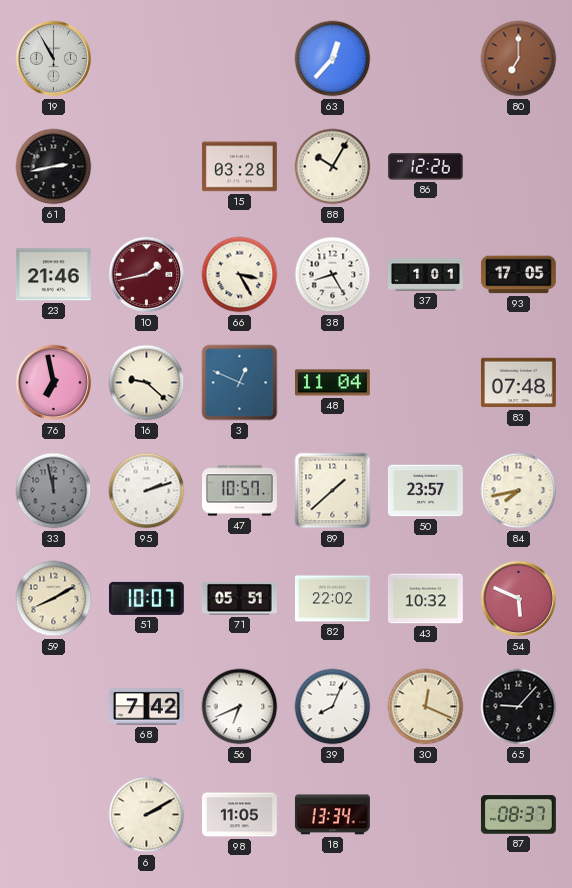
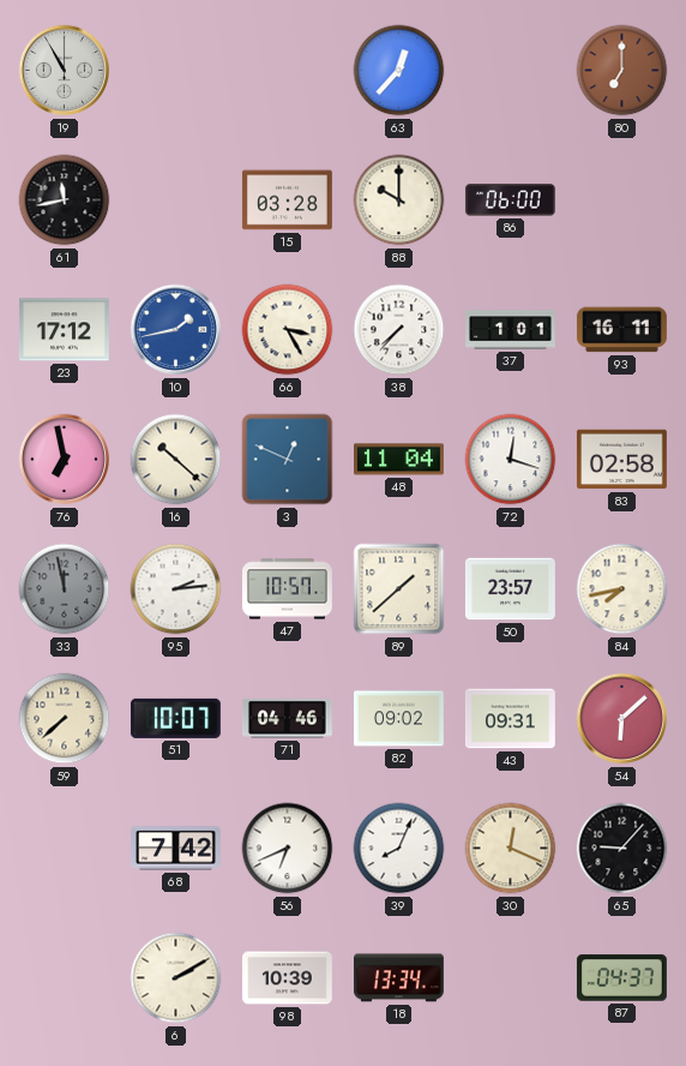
61: 2:43 -> 11:43 (65, 200)
88: 10:05 -> 10:00 (399, 200)
86: 12:26 -> 06:00 (510, 200)
23: 21:46 -> 17:12 (64, 330)
10 dial: burgundy -> blue (176, 330)
38: 8:25 -> 7:37 (399, 330)
93: 17:05 -> 16:11 (622, 330)
16: 9:22 -> 10:22 (176, 460)
72: none -> 12:18 (511, 460)
83: 07:48 -> 02:58 (621, 460)
95: 2:12 -> 2:14 (176, 589)
59: 8:10 -> 7:38 (65, 719)
71: 05:51 -> 04:46 (287, 719)
82: 22:02 -> 09:02 (398, 719)
43: 10:32 -> 09:31 (511, 719)
54: 5:49 -> 6:08 (622, 719)
98: 11:05 -> 10:39 (288, 978)
87: 08:37 -> 04:37 (621, 978)
